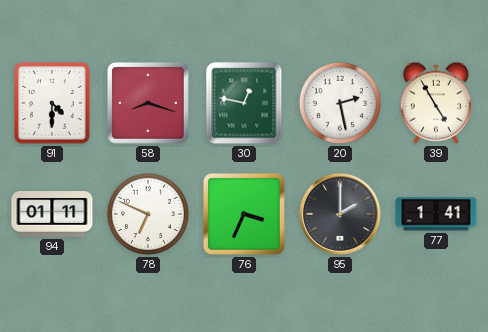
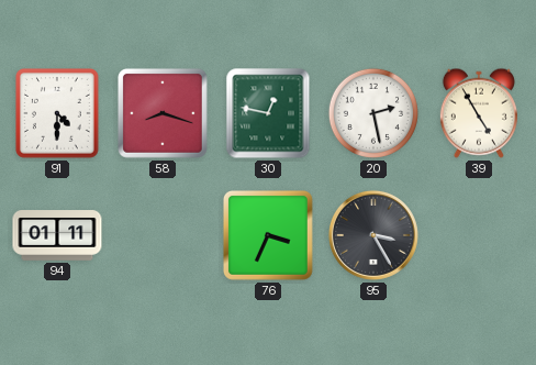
78: 6:49 -> none (148, 214)
95: 2:00 -> 3:25 (373, 235)
77: 1:41 -> none (436, 214)
